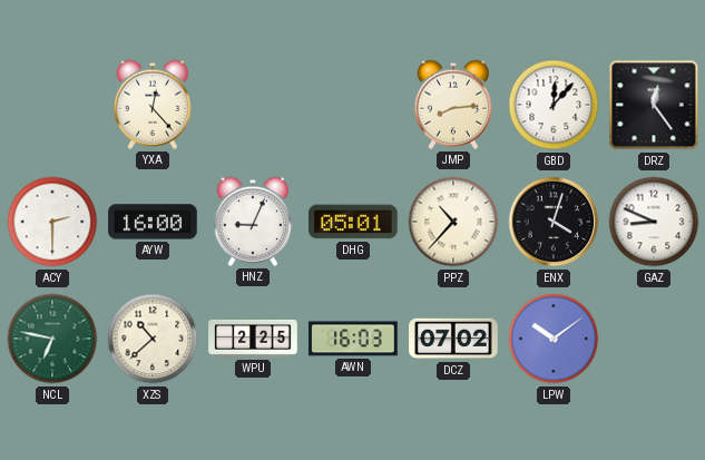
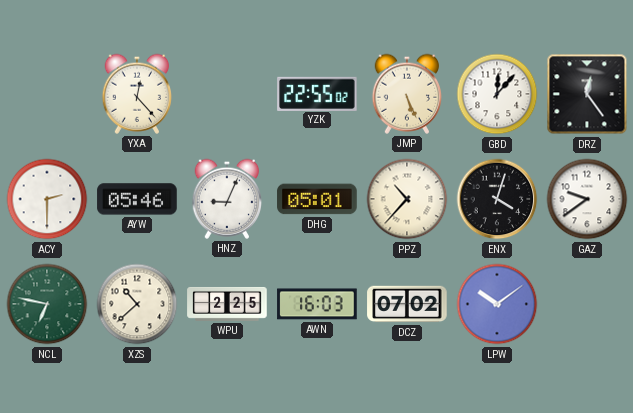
YZK: none -> 22:55 (317, 93)
JMP: 8:14 -> 5:26 (407, 94)
AYW: 16:00 -> 05:46 (137, 199)
GAZ: 8:49 -> 9:39 (587, 199)
